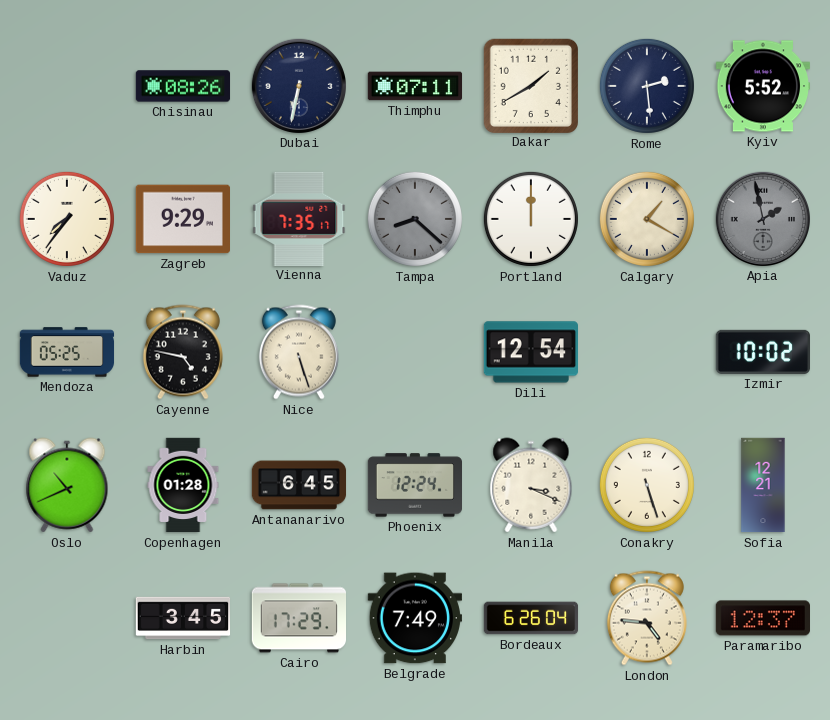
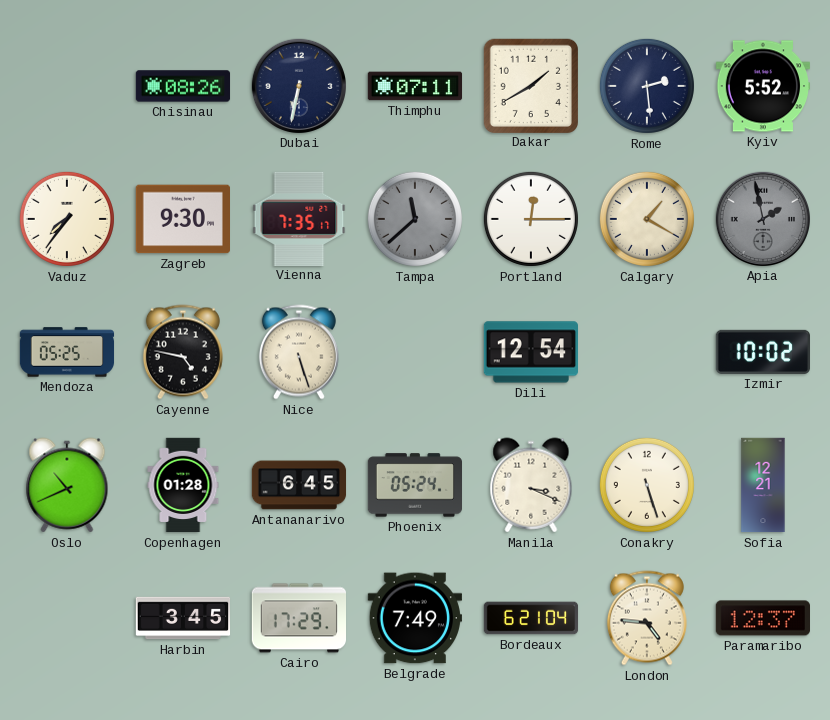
Zagreb: 9:29 -> 9:30 (182, 219)
Tampa: 8:22 -> 11:38 (415, 219)
Portland: 12:00 -> 12:15 (531, 219)
Phoenix: 12:24 -> 05:24 (414, 485)
Bordeaux: 6:26 -> 6:21 (531, 618)
